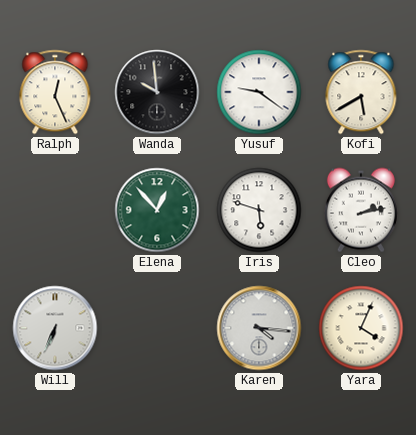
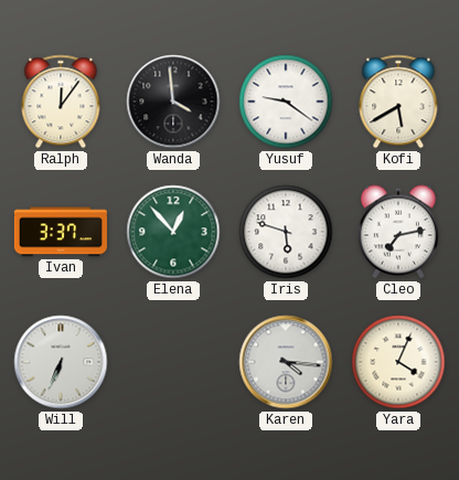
Ralph: 12:26 -> 12:06 (61, 102)
Wanda: 9:59 -> 3:59 (173, 102)
Ivan: none -> 3:37 (61, 232)
Cleo: 2:13 -> 7:13 (398, 232)
